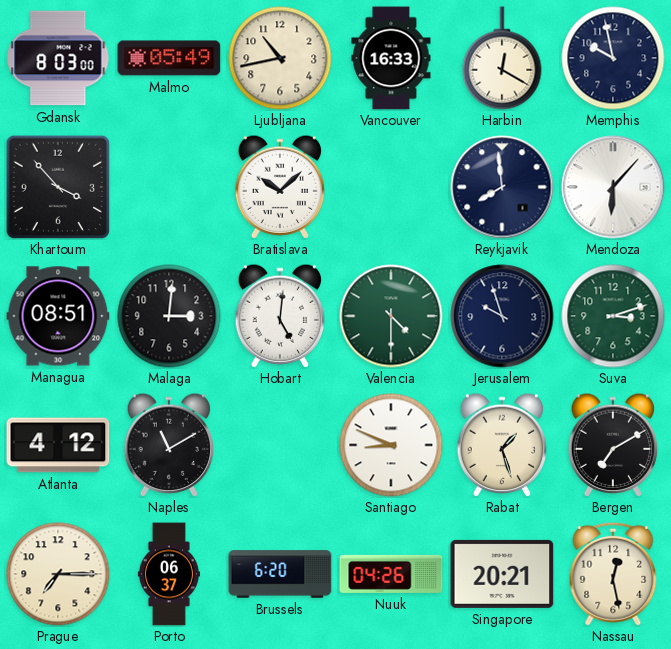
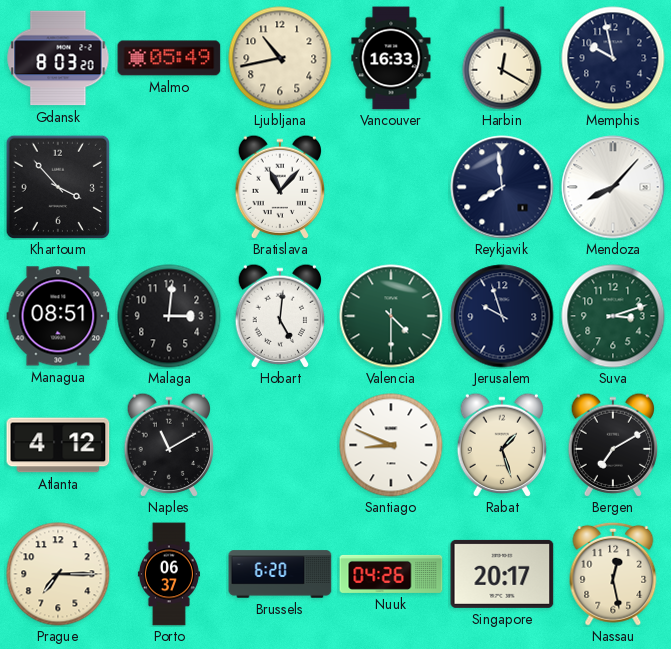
Gdansk: 8:03:00 -> 8:03:20 (58, 58)
Bratislava: 10:08 -> 11:07 (280, 186)
Mendoza: 6:07 -> 8:07 (613, 187)
Singapore: 20:21 -> 20:17 (502, 574)
